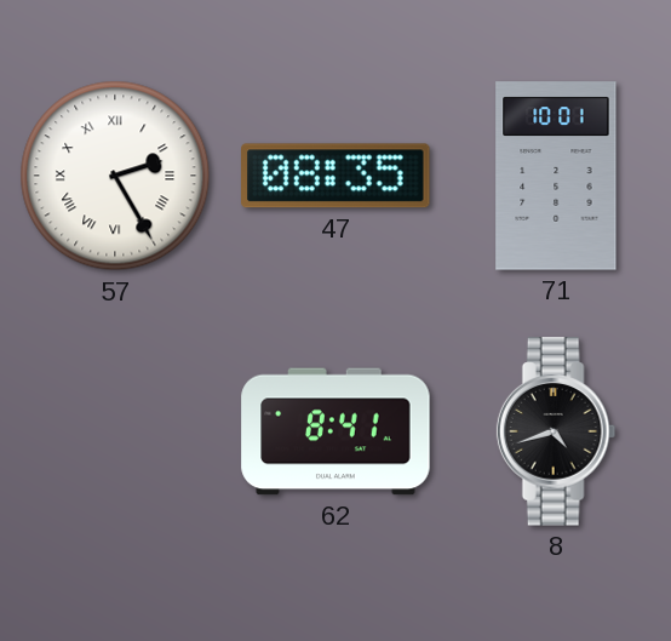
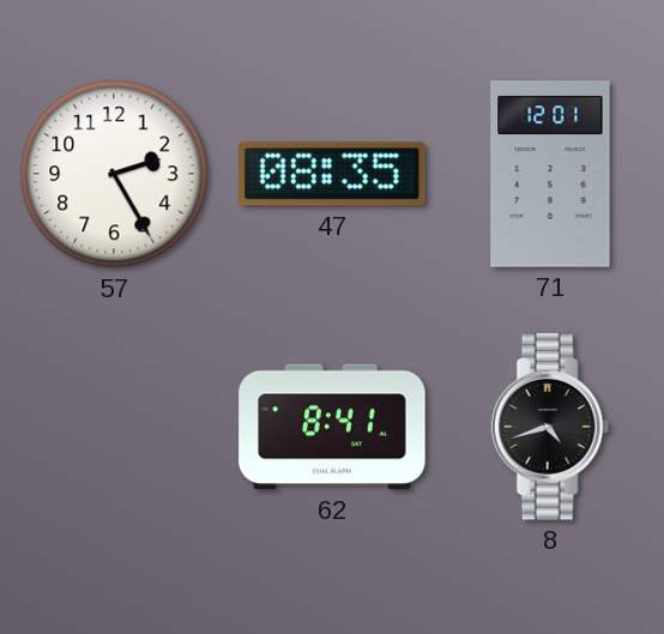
57 numerals: Roman -> Arabic (114, 174)
71: 10:01 -> 12:01 (550, 174)
